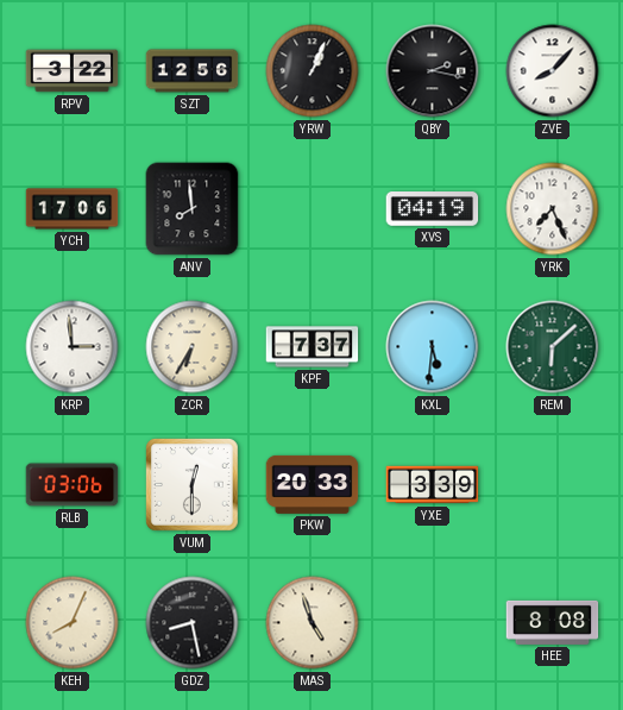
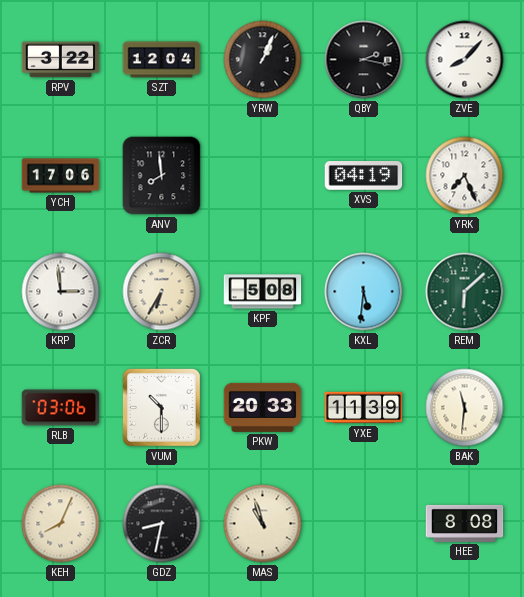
SZT: 12:56 -> 12:04 (162, 60)
KPF: 7:37 -> 5:08 (263, 292)
VUM: 12:30 -> 10:30 (162, 408)
YXE: 3:39 -> 11:39 (364, 408)
BAK: none -> 11:31 (465, 408)
GDZ: 8:28 -> 8:32 (162, 524)
MAS: 4:57 -> 10:57 (263, 524)
